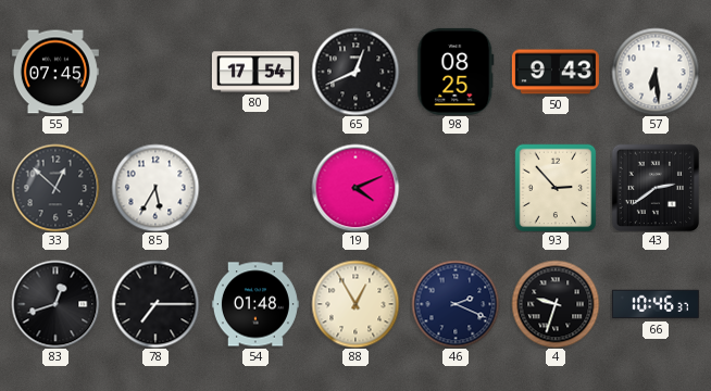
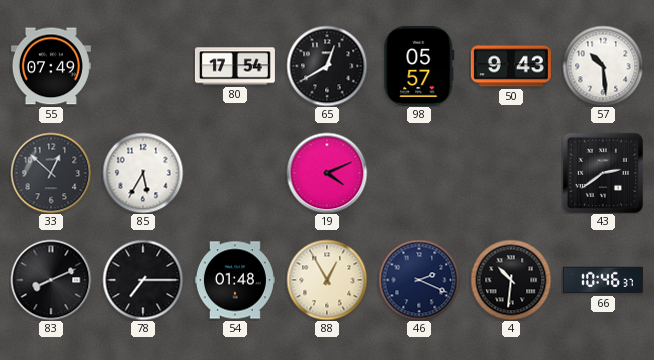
55: 07:45 -> 07:49 (51, 66)
65: 12:41 -> 12:40 (327, 66)
98: 08:25 -> 05:57 (419, 66)
57: 6:29 -> 10:29 (603, 66)
93: 2:53 -> none (556, 188)
83: 12:42 -> 8:11 (51, 280)
4: 9:33 -> 10:31 (511, 280)
